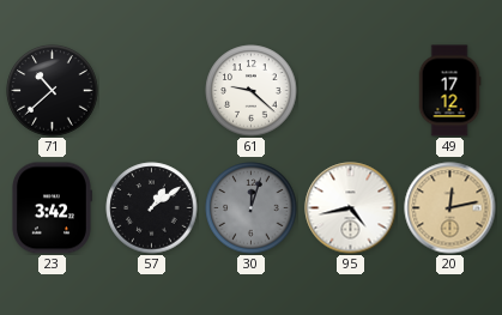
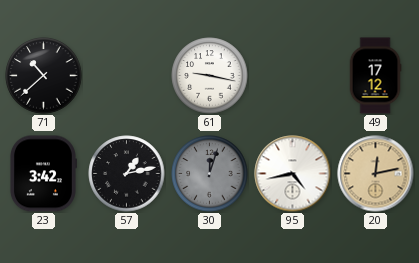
61: 9:22 -> 9:17 (210, 76)
57: 1:09 -> 1:13 (127, 174)
